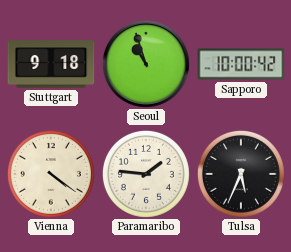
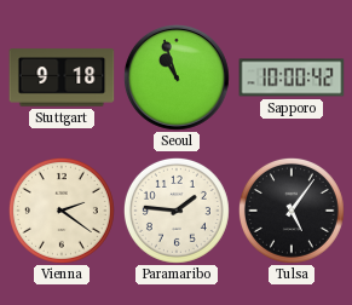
Vienna: 4:21 -> 2:21 (62, 211)
Tulsa: 5:34 -> 5:06 (292, 211)
